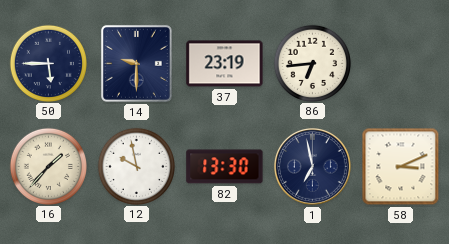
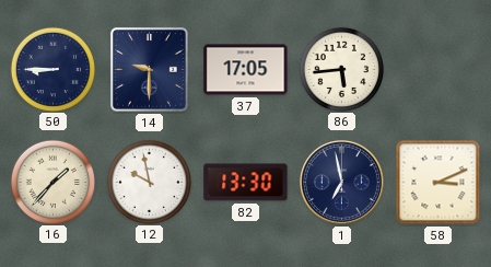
50: 5:45 -> 8:45 (52, 69)
37: 23:19 -> 17:05 (246, 70)
86: 6:44 -> 5:44 (341, 69)
